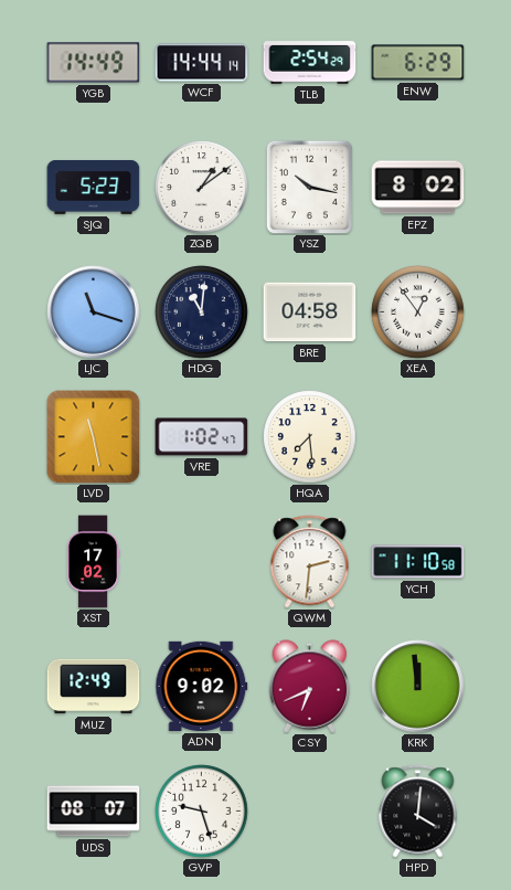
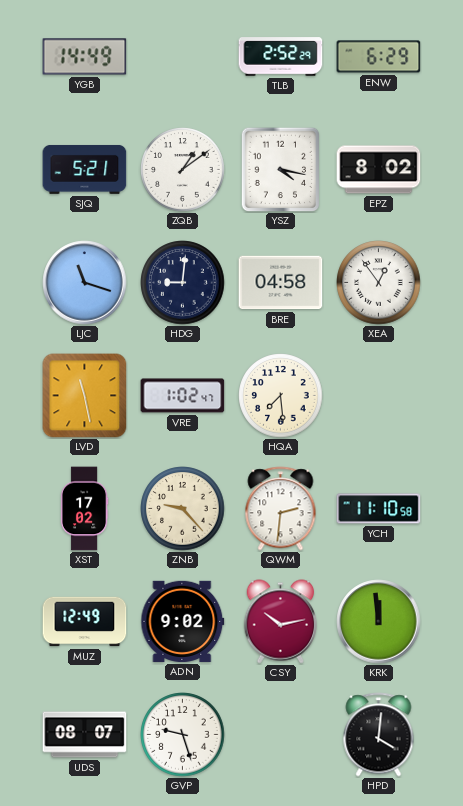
WCF: 14:44 -> none (202, 63)
TLB: 2:54 -> 2:52 (281, 57)
SJQ: 5:23 -> 5:21 (85, 169)
YSZ: 10:17 -> 4:17 (281, 169)
HDG: 11:01 -> 9:01 (183, 283)
ZNB: none -> 9:23 (183, 509)
CSY: 6:41 -> 10:13 (281, 622)
